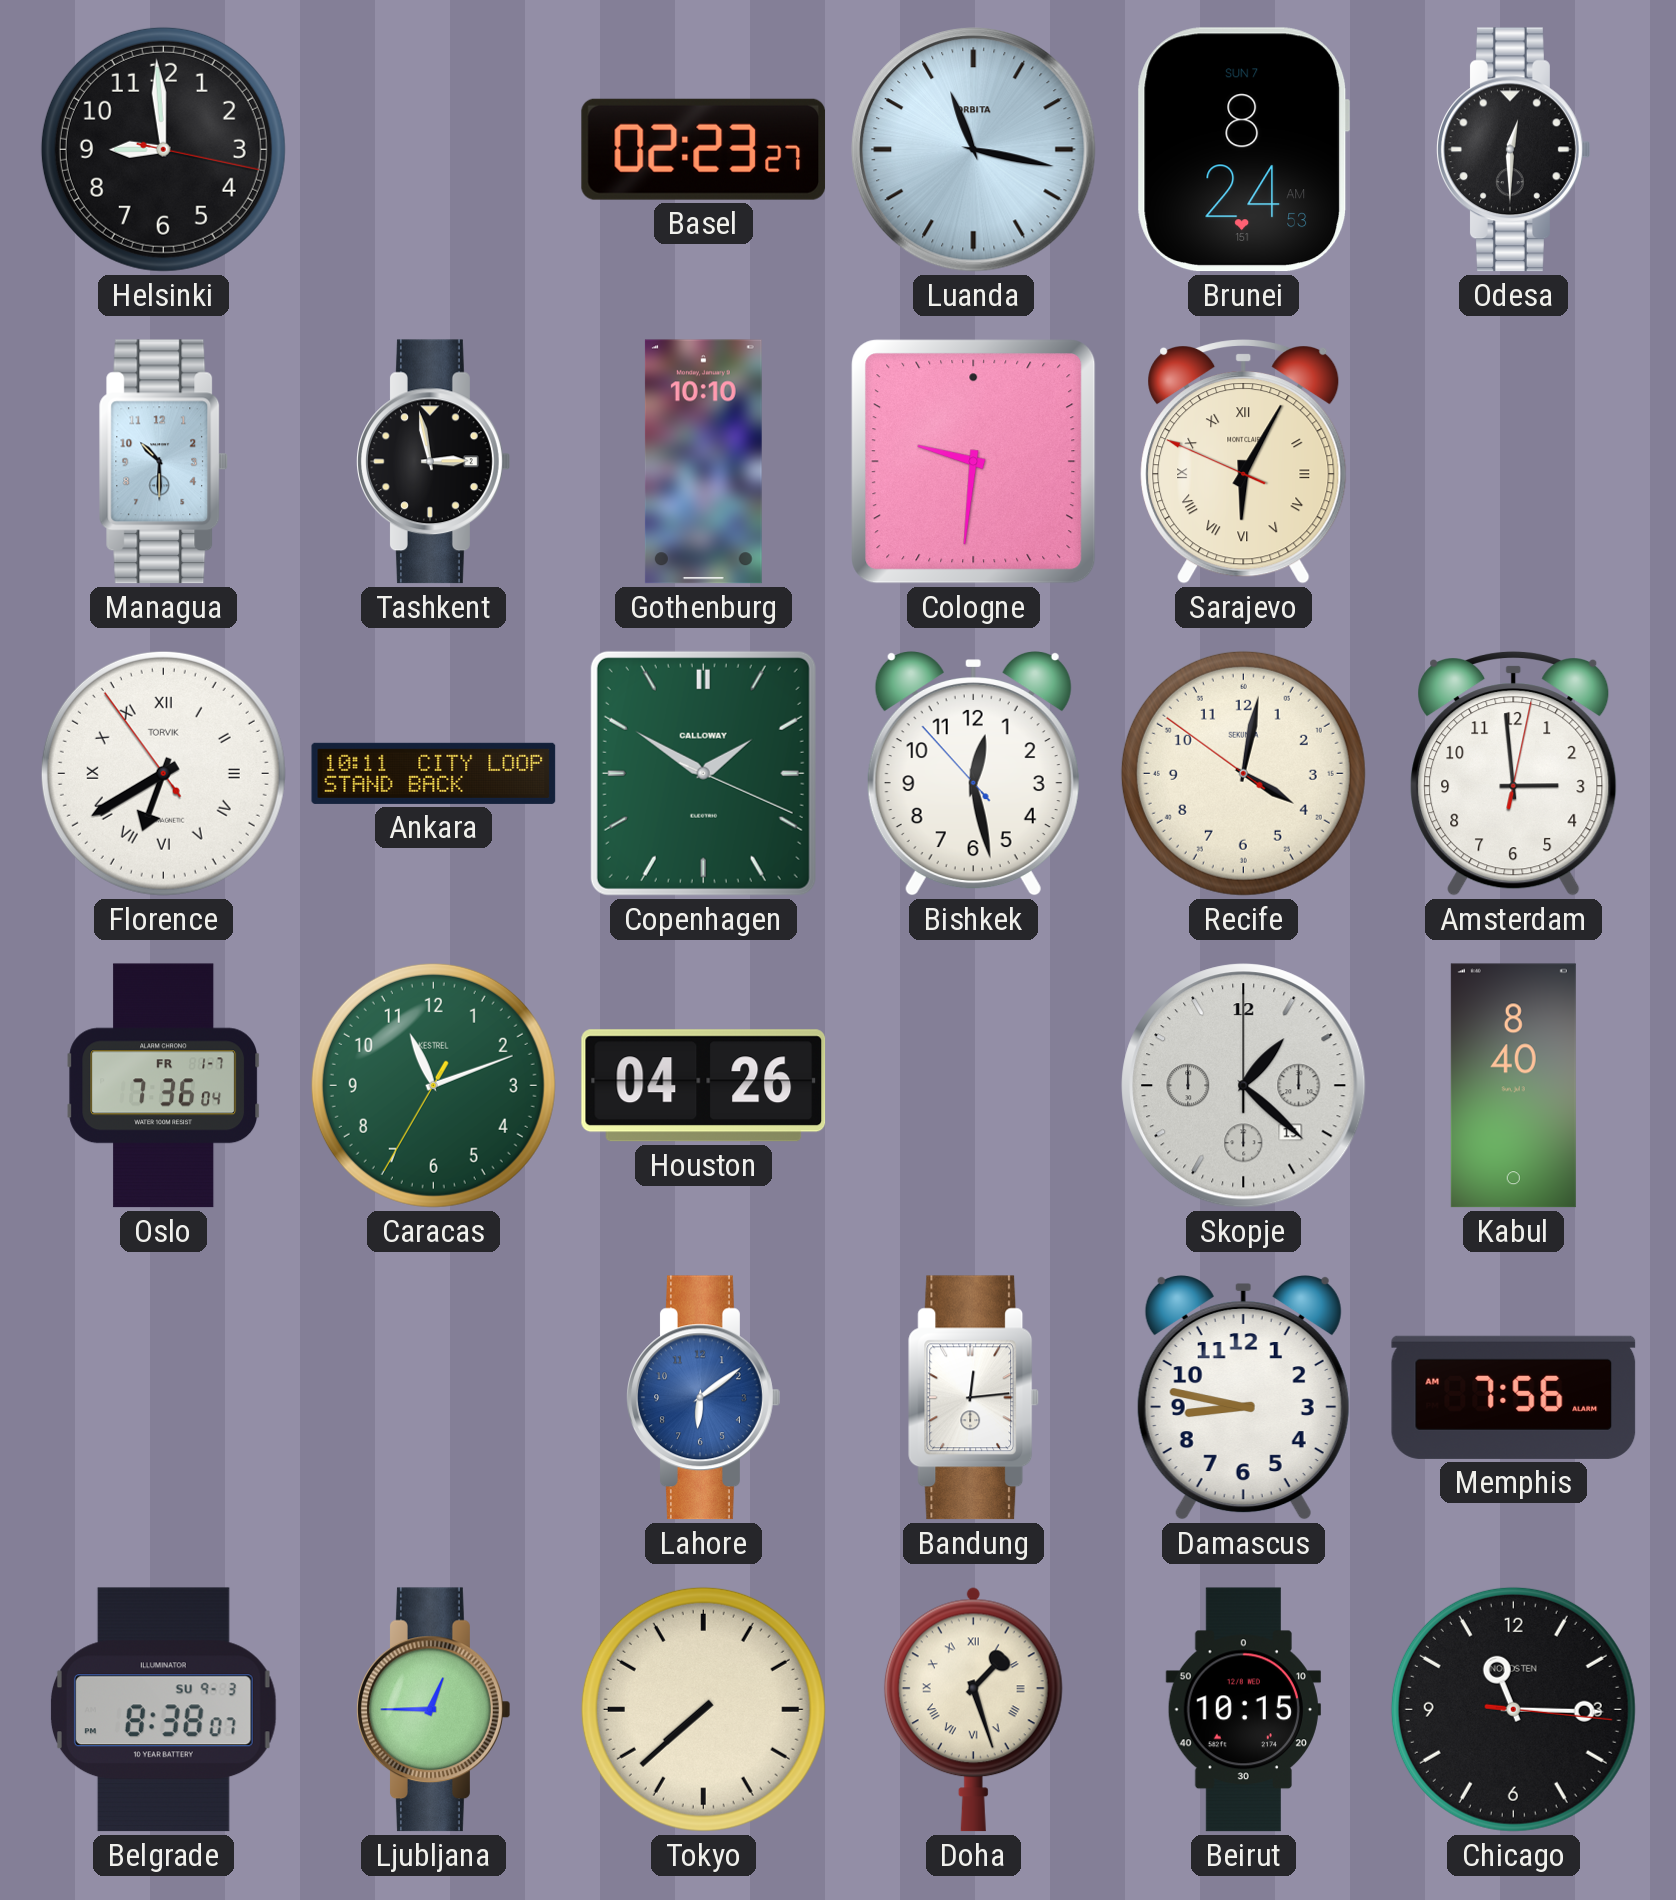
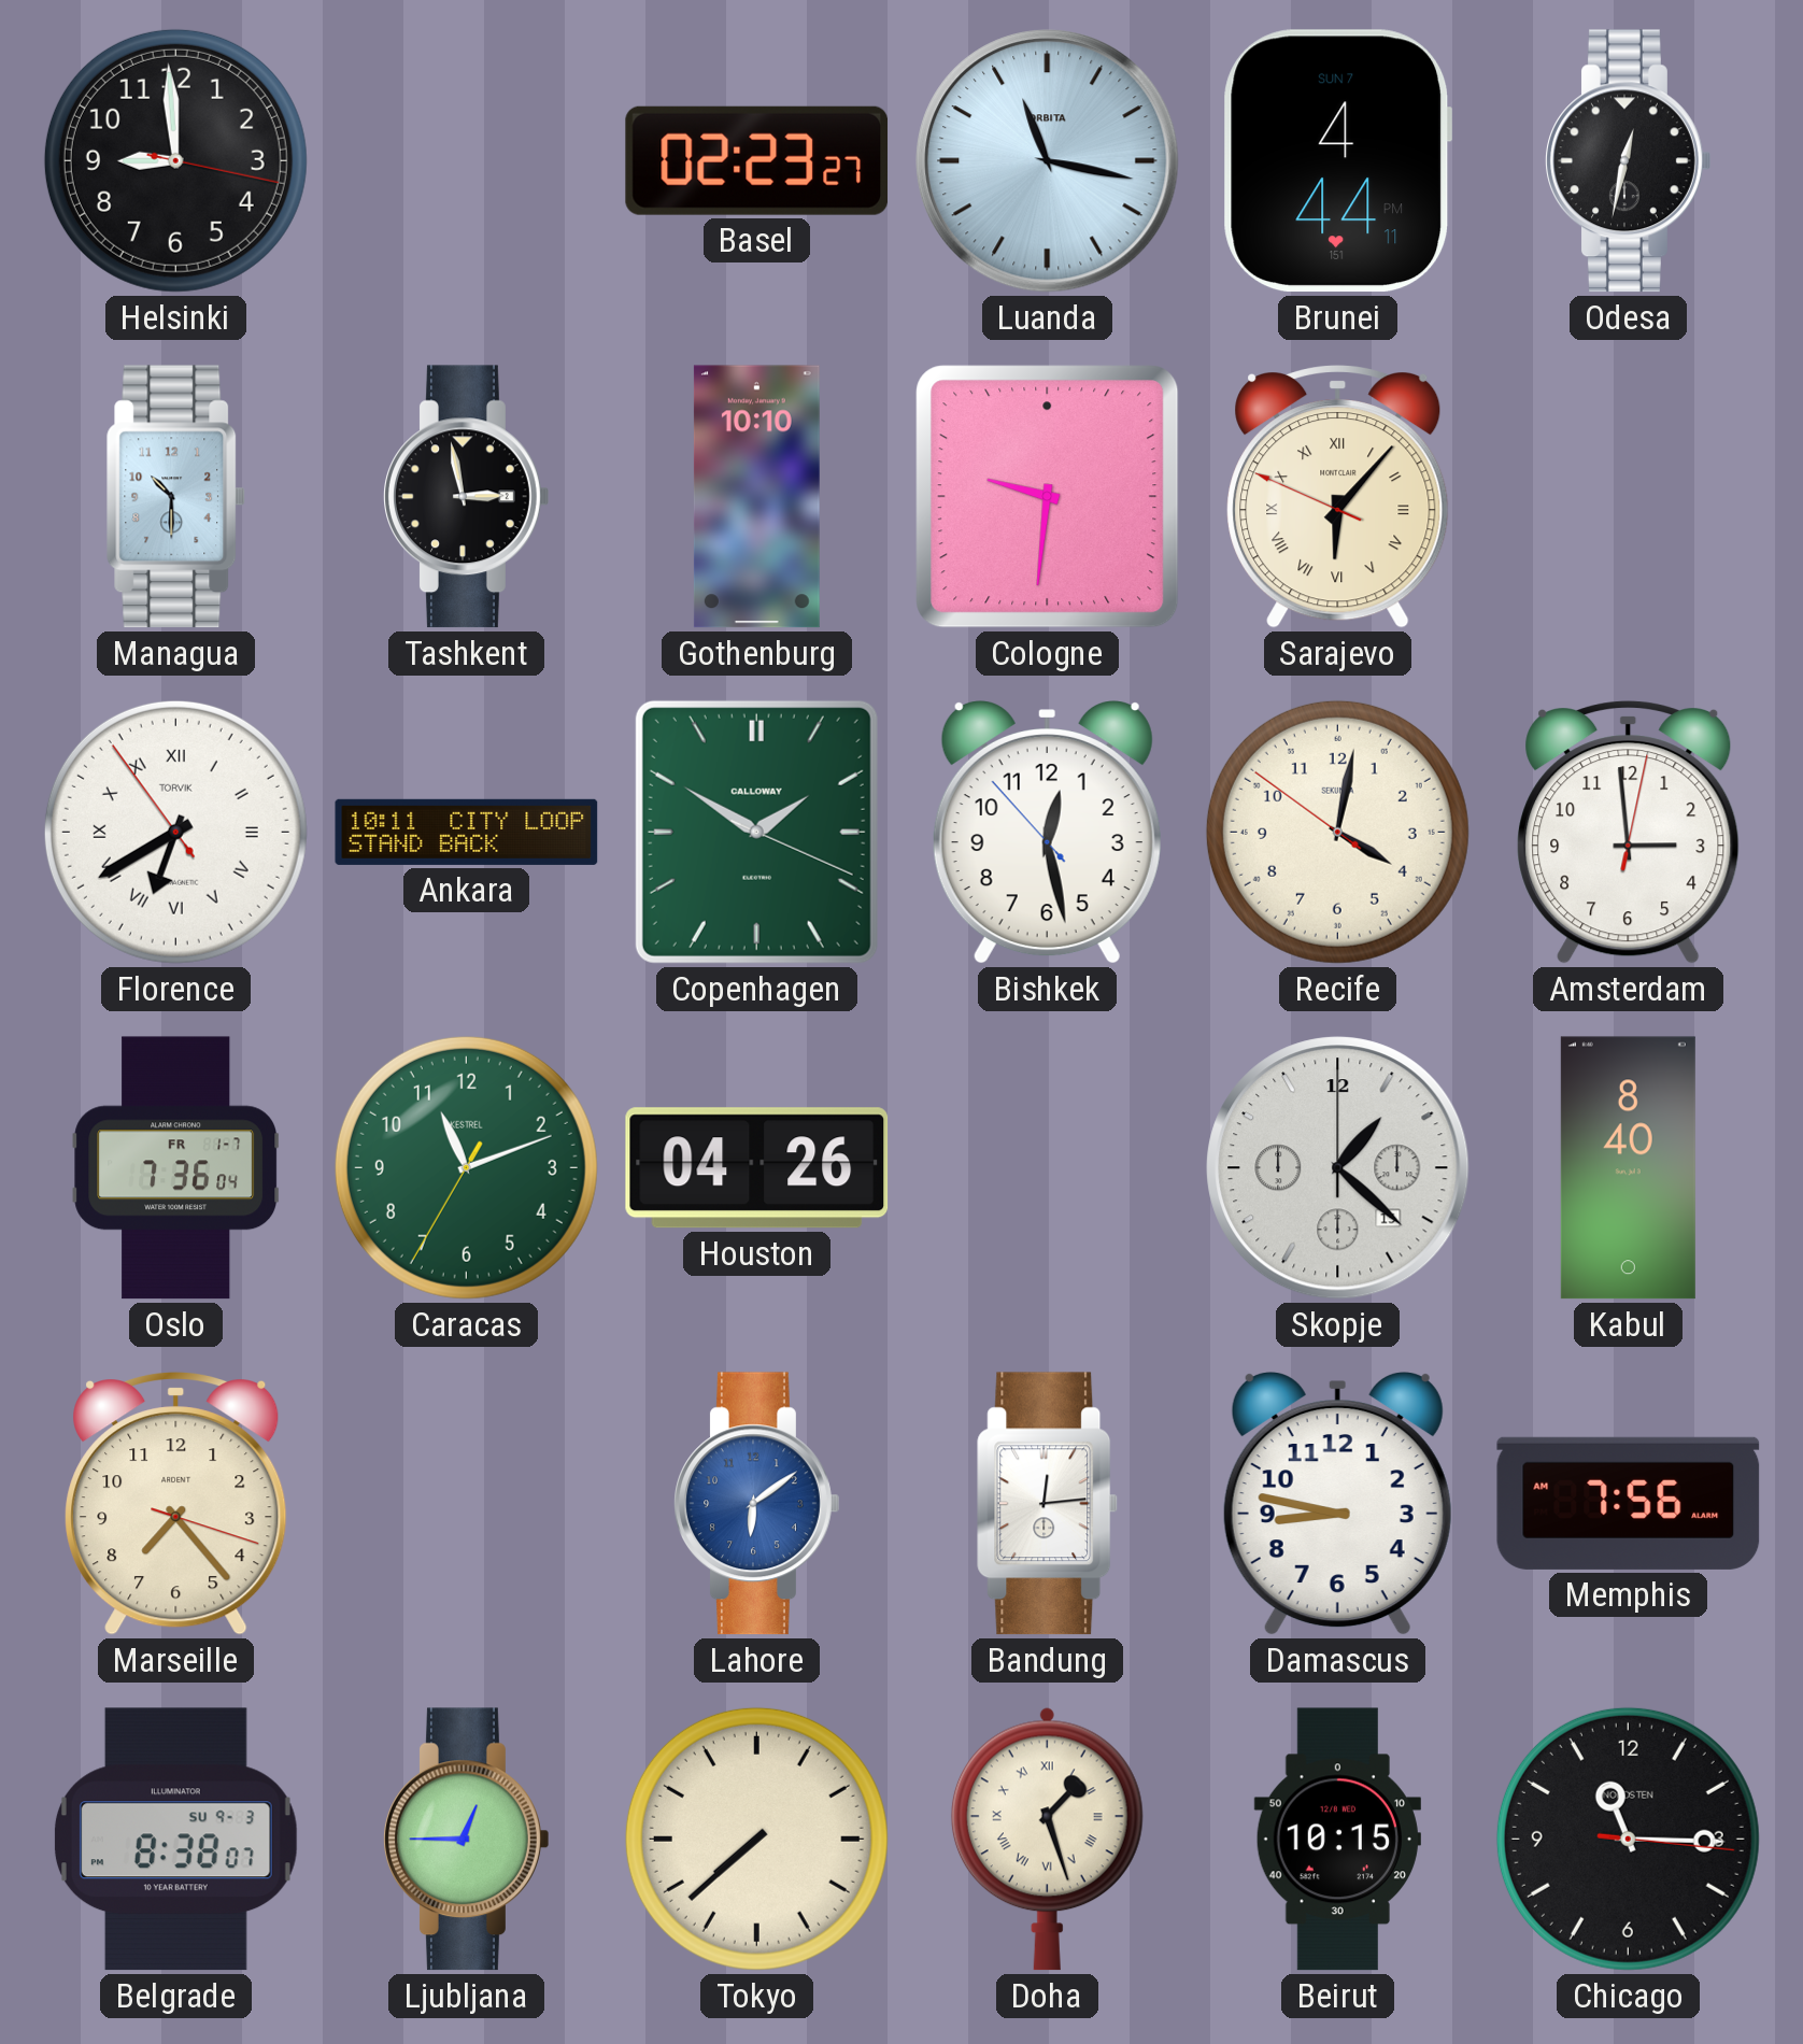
Brunei: 8:24 -> 4:44 (1338, 161)
Odesa: 12:30 -> 12:32 (1629, 161)
Sarajevo: 6:04 -> 6:06 (1338, 497)
Marseille: none -> 7:23 (176, 1504)
